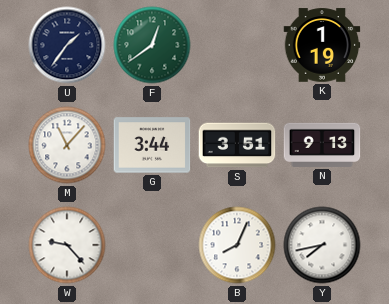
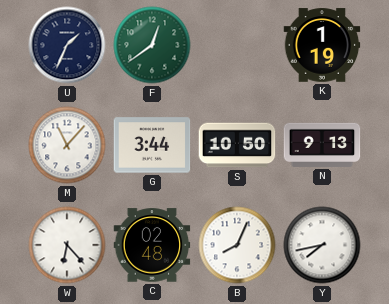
U: 1:36 -> 1:34 (67, 45)
S: 3:51 -> 10:50 (237, 145)
W: 9:23 -> 6:23 (67, 245)
C: none -> 02:48 (152, 245)
